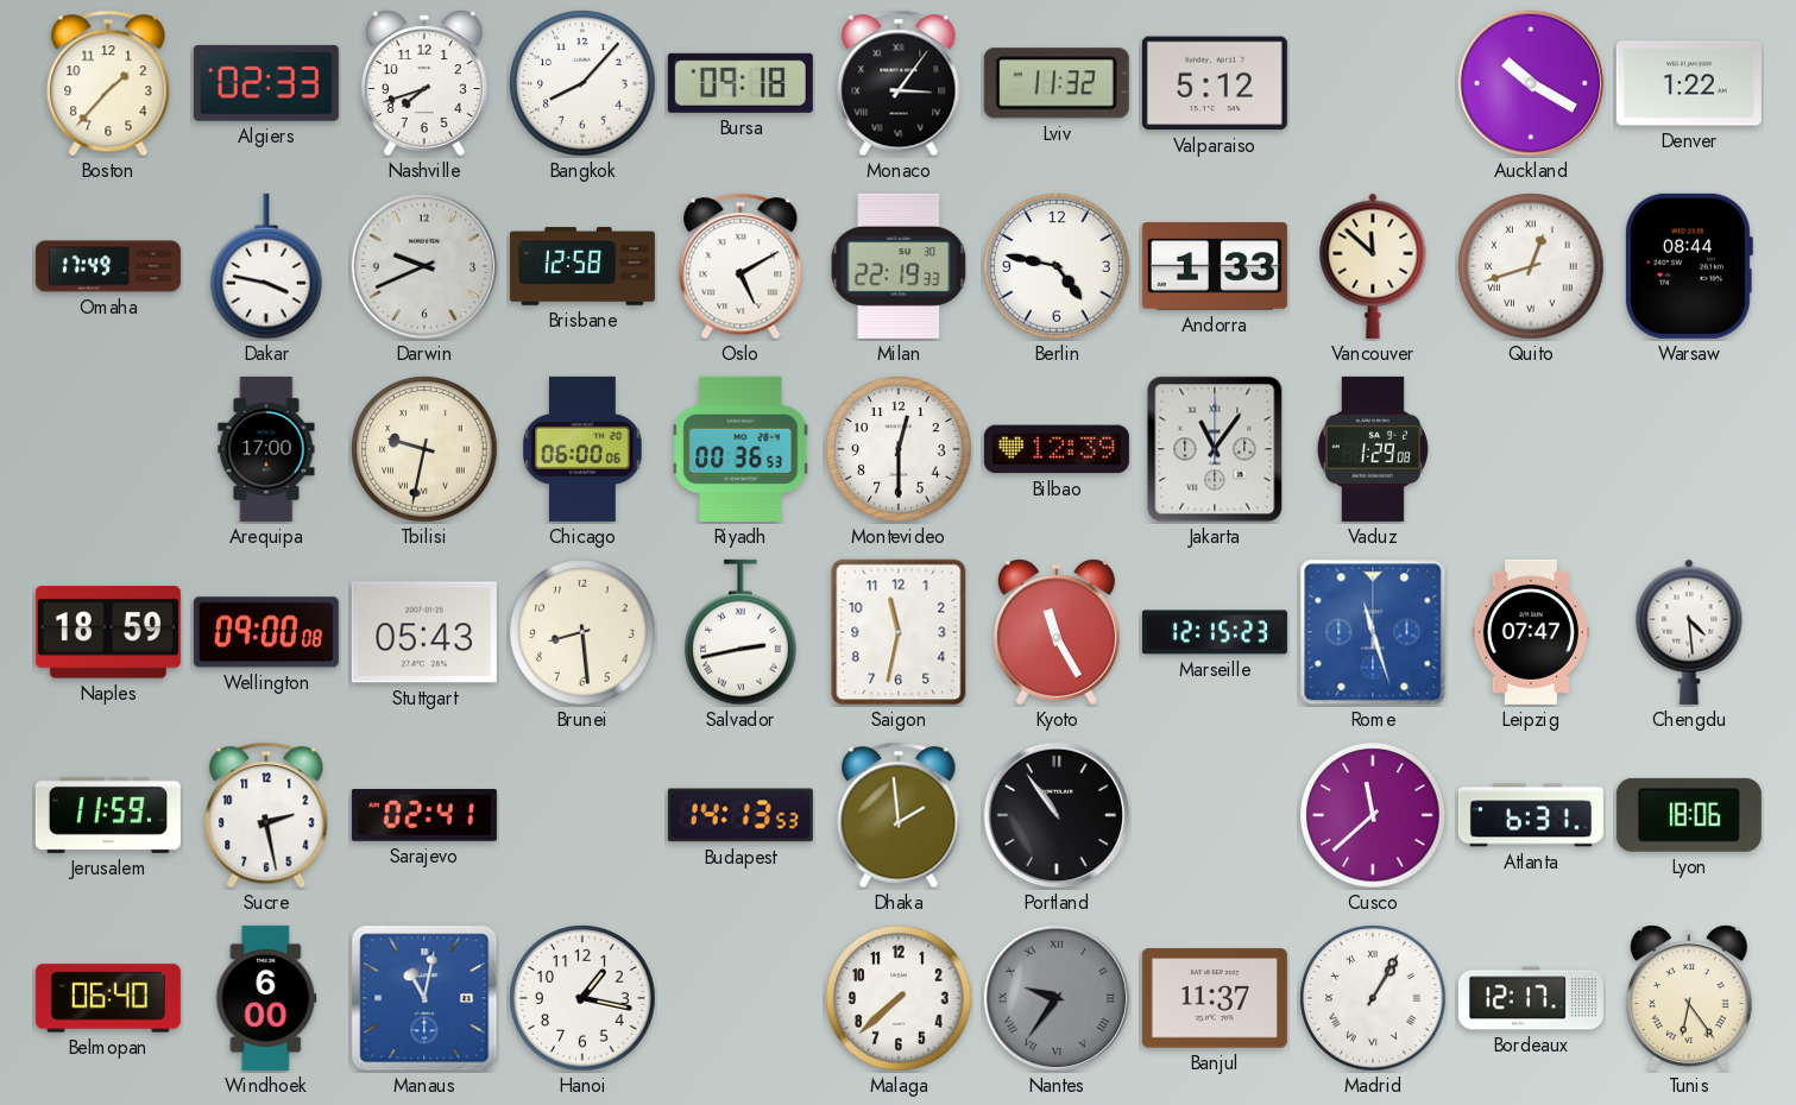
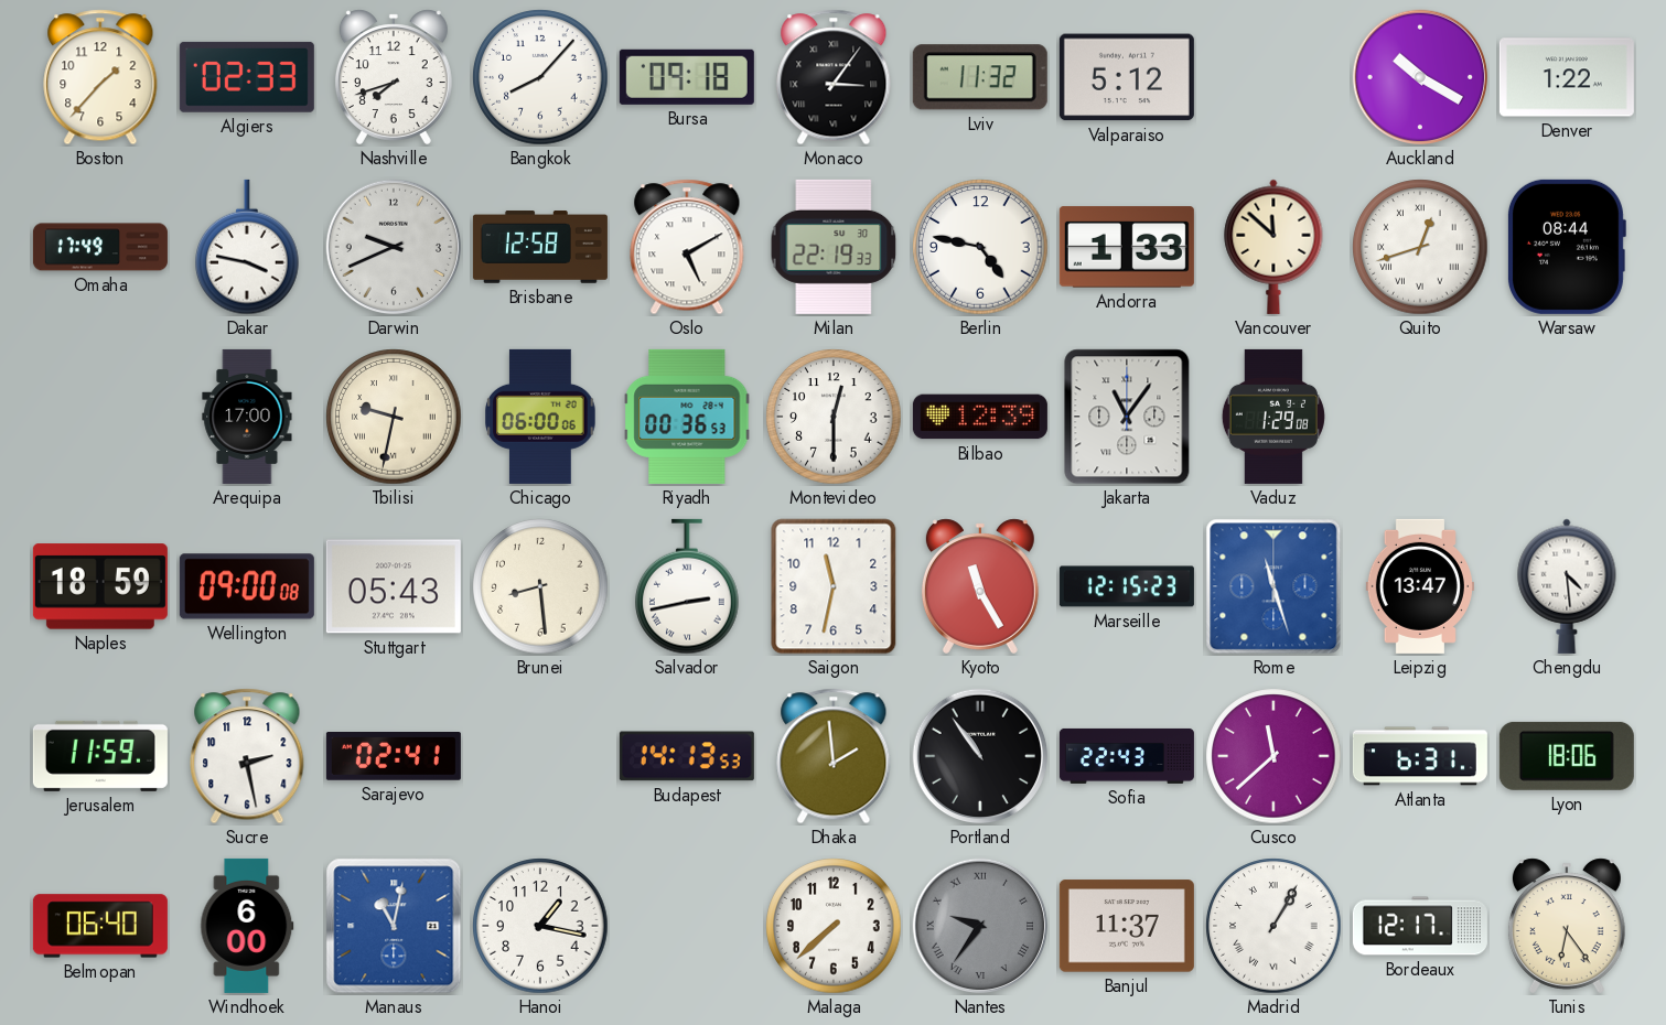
Leipzig: 07:47 -> 13:47 (1420, 586)
Sofia: none -> 22:43 (1127, 756)
